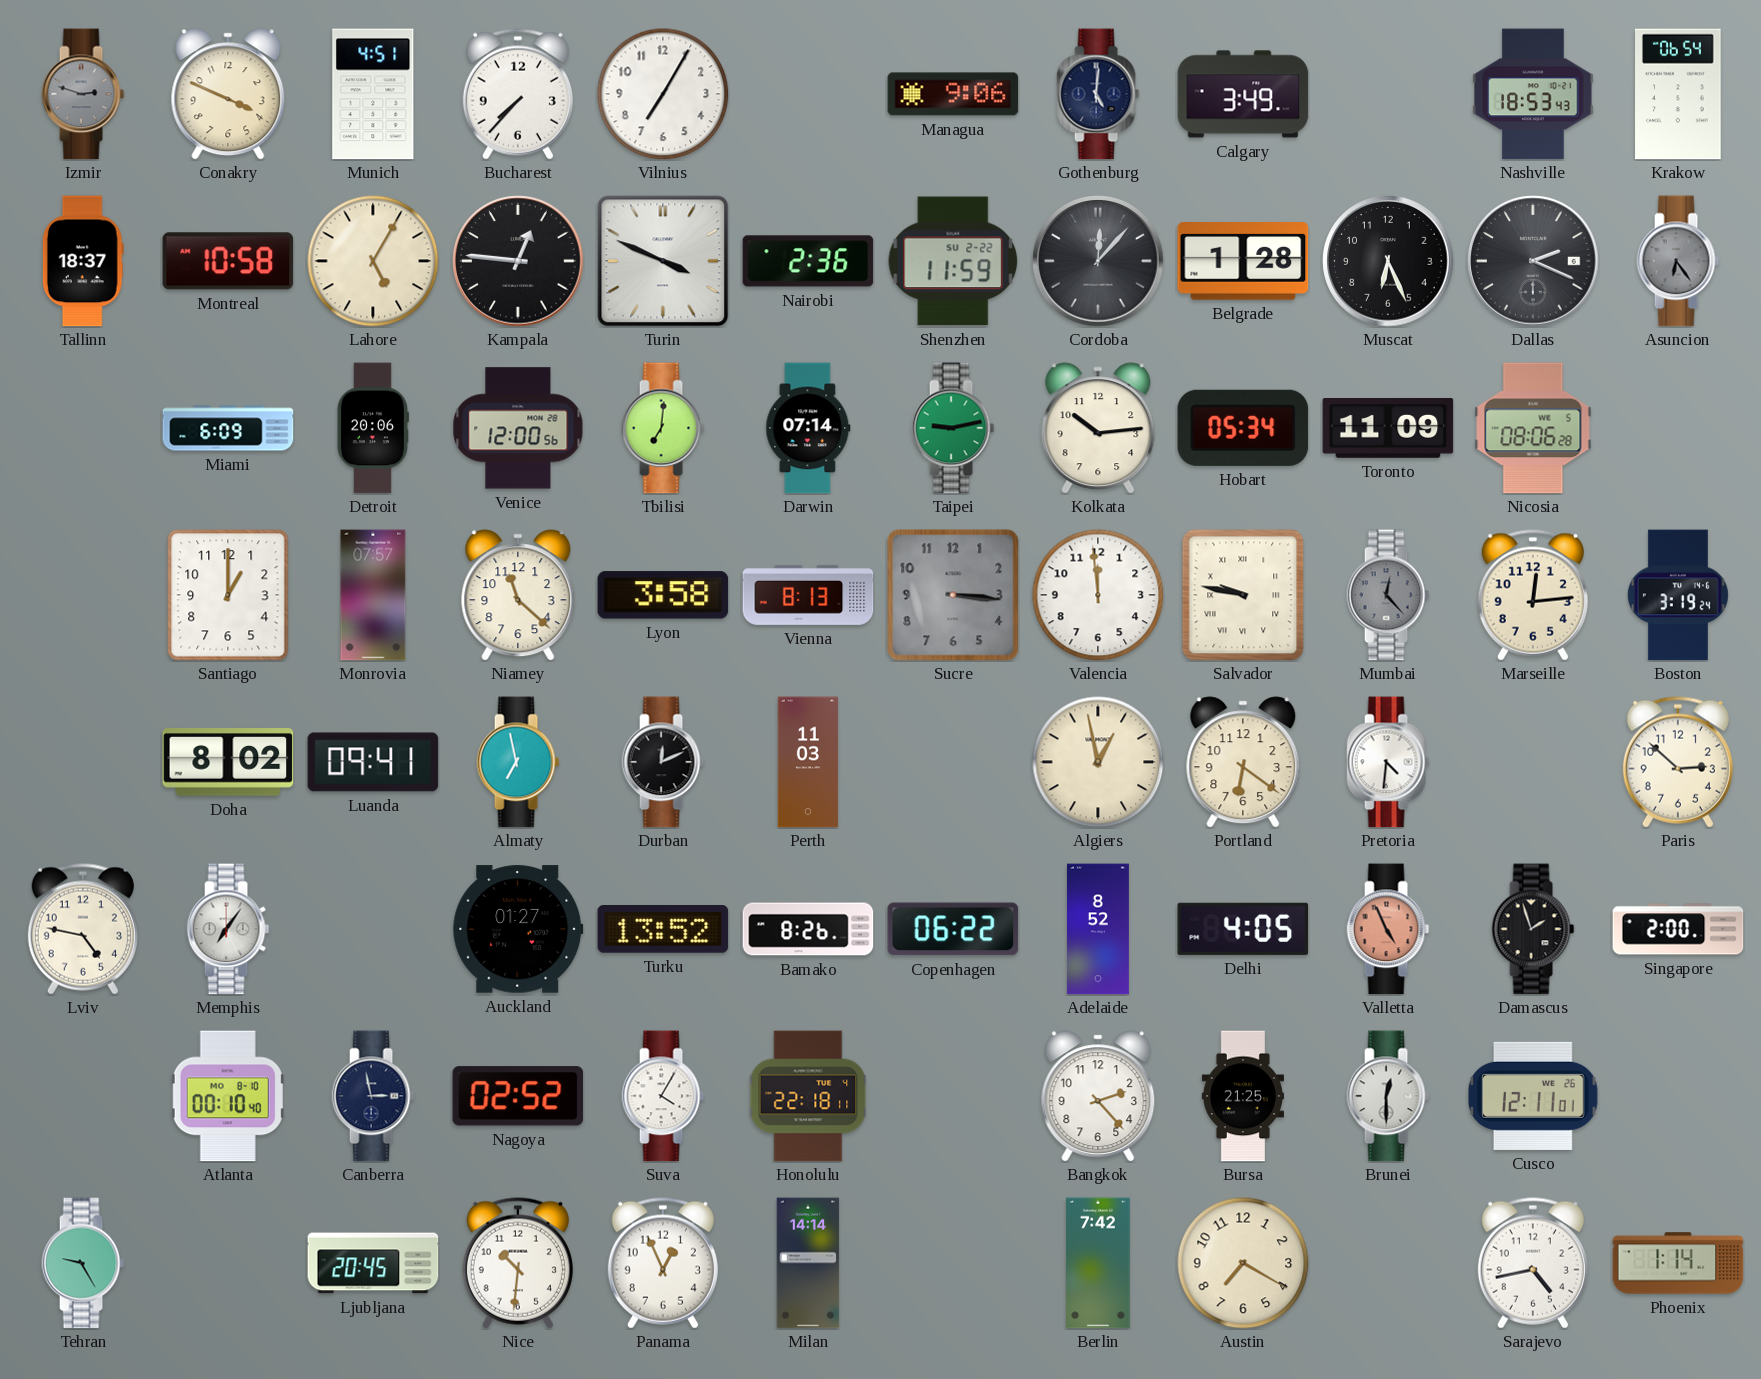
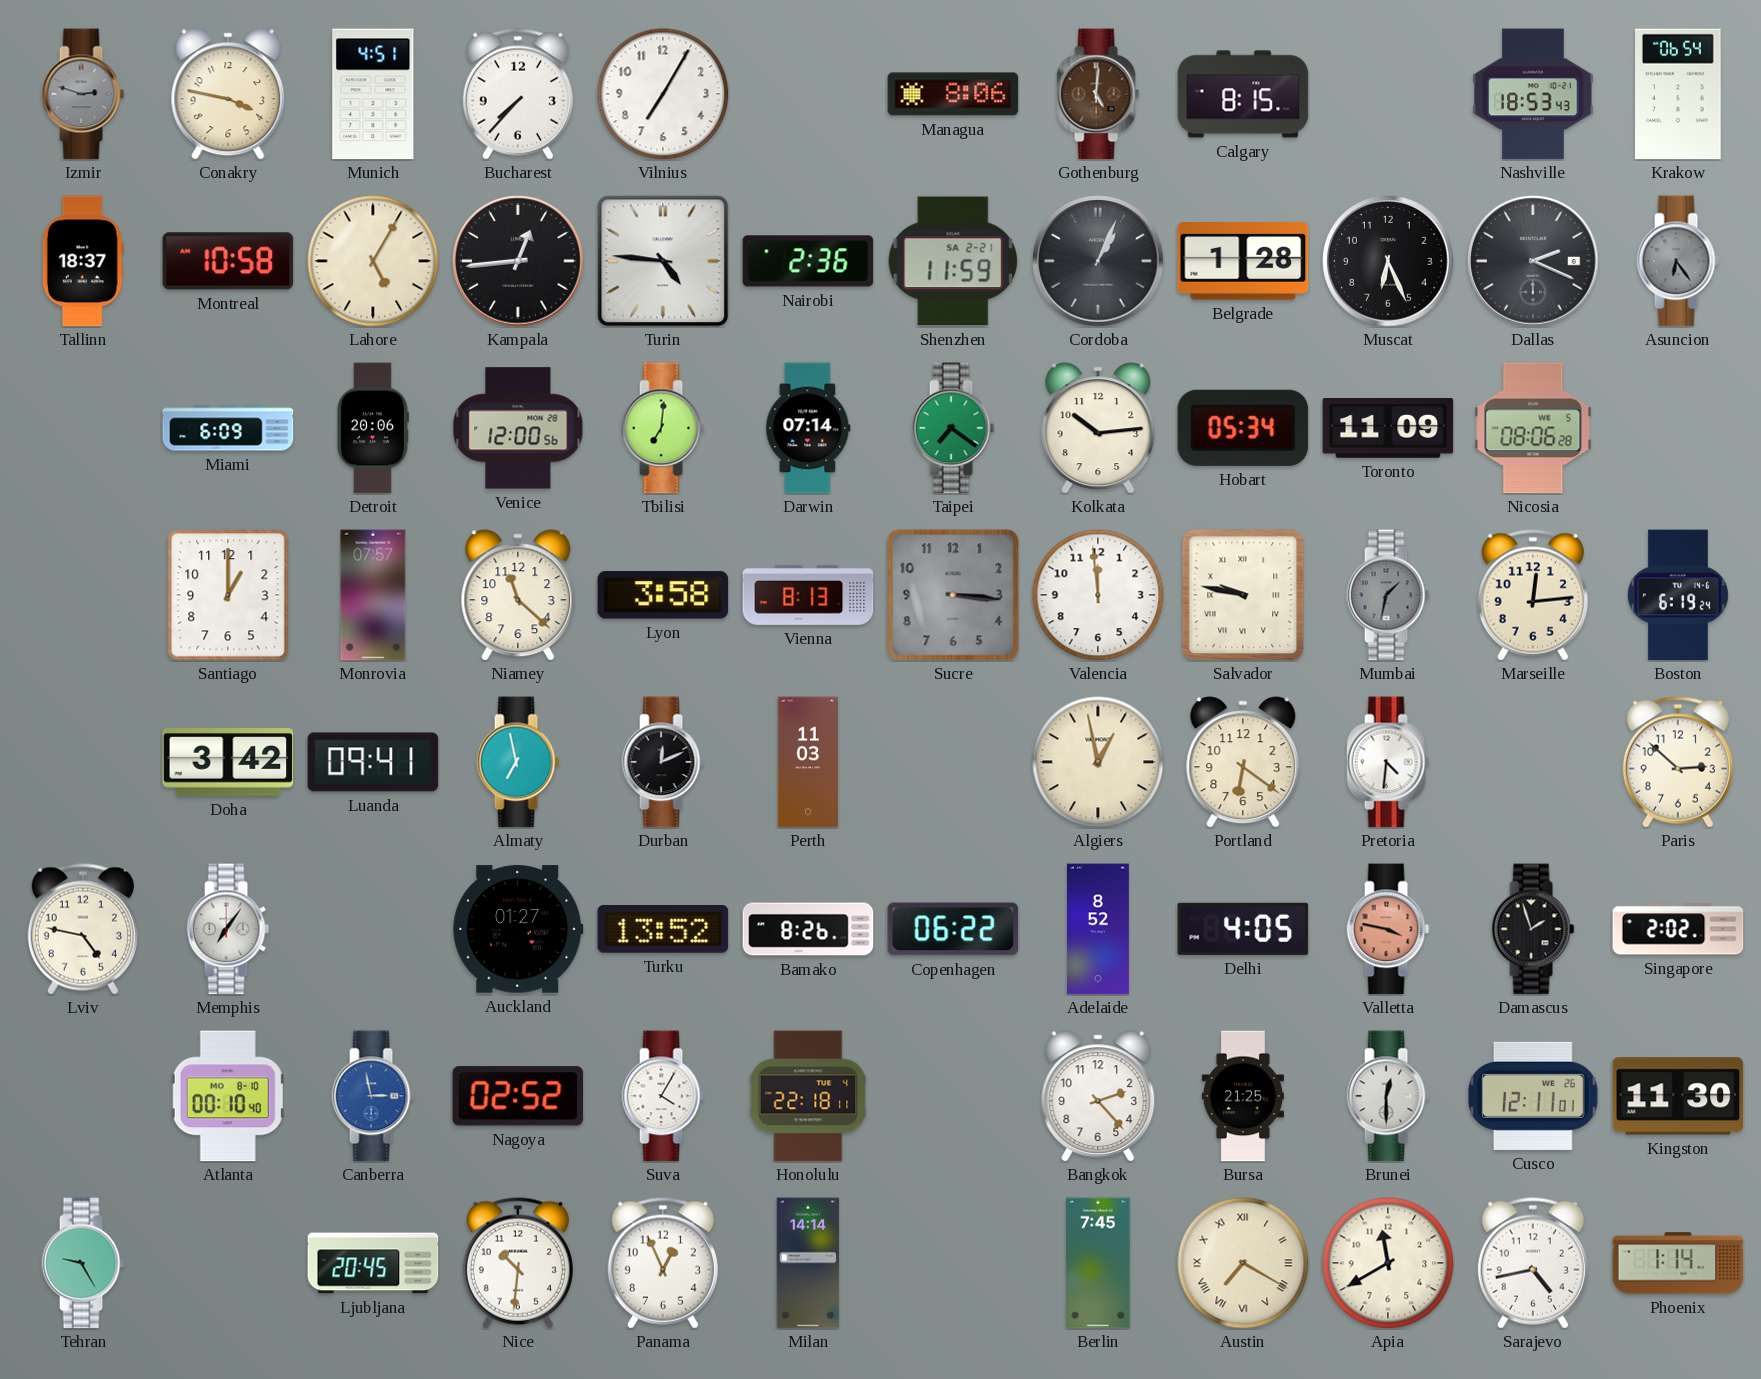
Conakry: 3:49 -> 3:47 (228, 94)
Managua: 9:06 -> 8:06 (953, 94)
Gothenburg dial: navy -> brown (1098, 94)
Calgary: 3:49 -> 8:15 (1243, 94)
Kampala: 12:46 -> 12:44 (518, 261)
Turin: 3:49 -> 4:46 (663, 261)
Shenzhen date: SU 2-22 -> SA 2-21 (953, 261)
Cordoba: 12:07 -> 1:04 (1098, 261)
Taipei: 9:13 -> 7:21 (953, 428)
Mumbai: 12:23 -> 1:32 (1388, 595)
Boston: 3:19 -> 6:19 (1678, 595)
Doha: 8:02 -> 3:42 (228, 762)
Valletta: 4:56 -> 3:47 (1388, 929)
Singapore: 2:00 -> 2:02 (1678, 929)
Canberra dial: navy -> blue (373, 1096)
Kingston: none -> 11:30 (1678, 1096)
Berlin: 7:42 -> 7:45 (1098, 1263)
Austin numerals: Arabic -> Roman (1243, 1263)
Apia: none -> 11:40 (1388, 1263)
